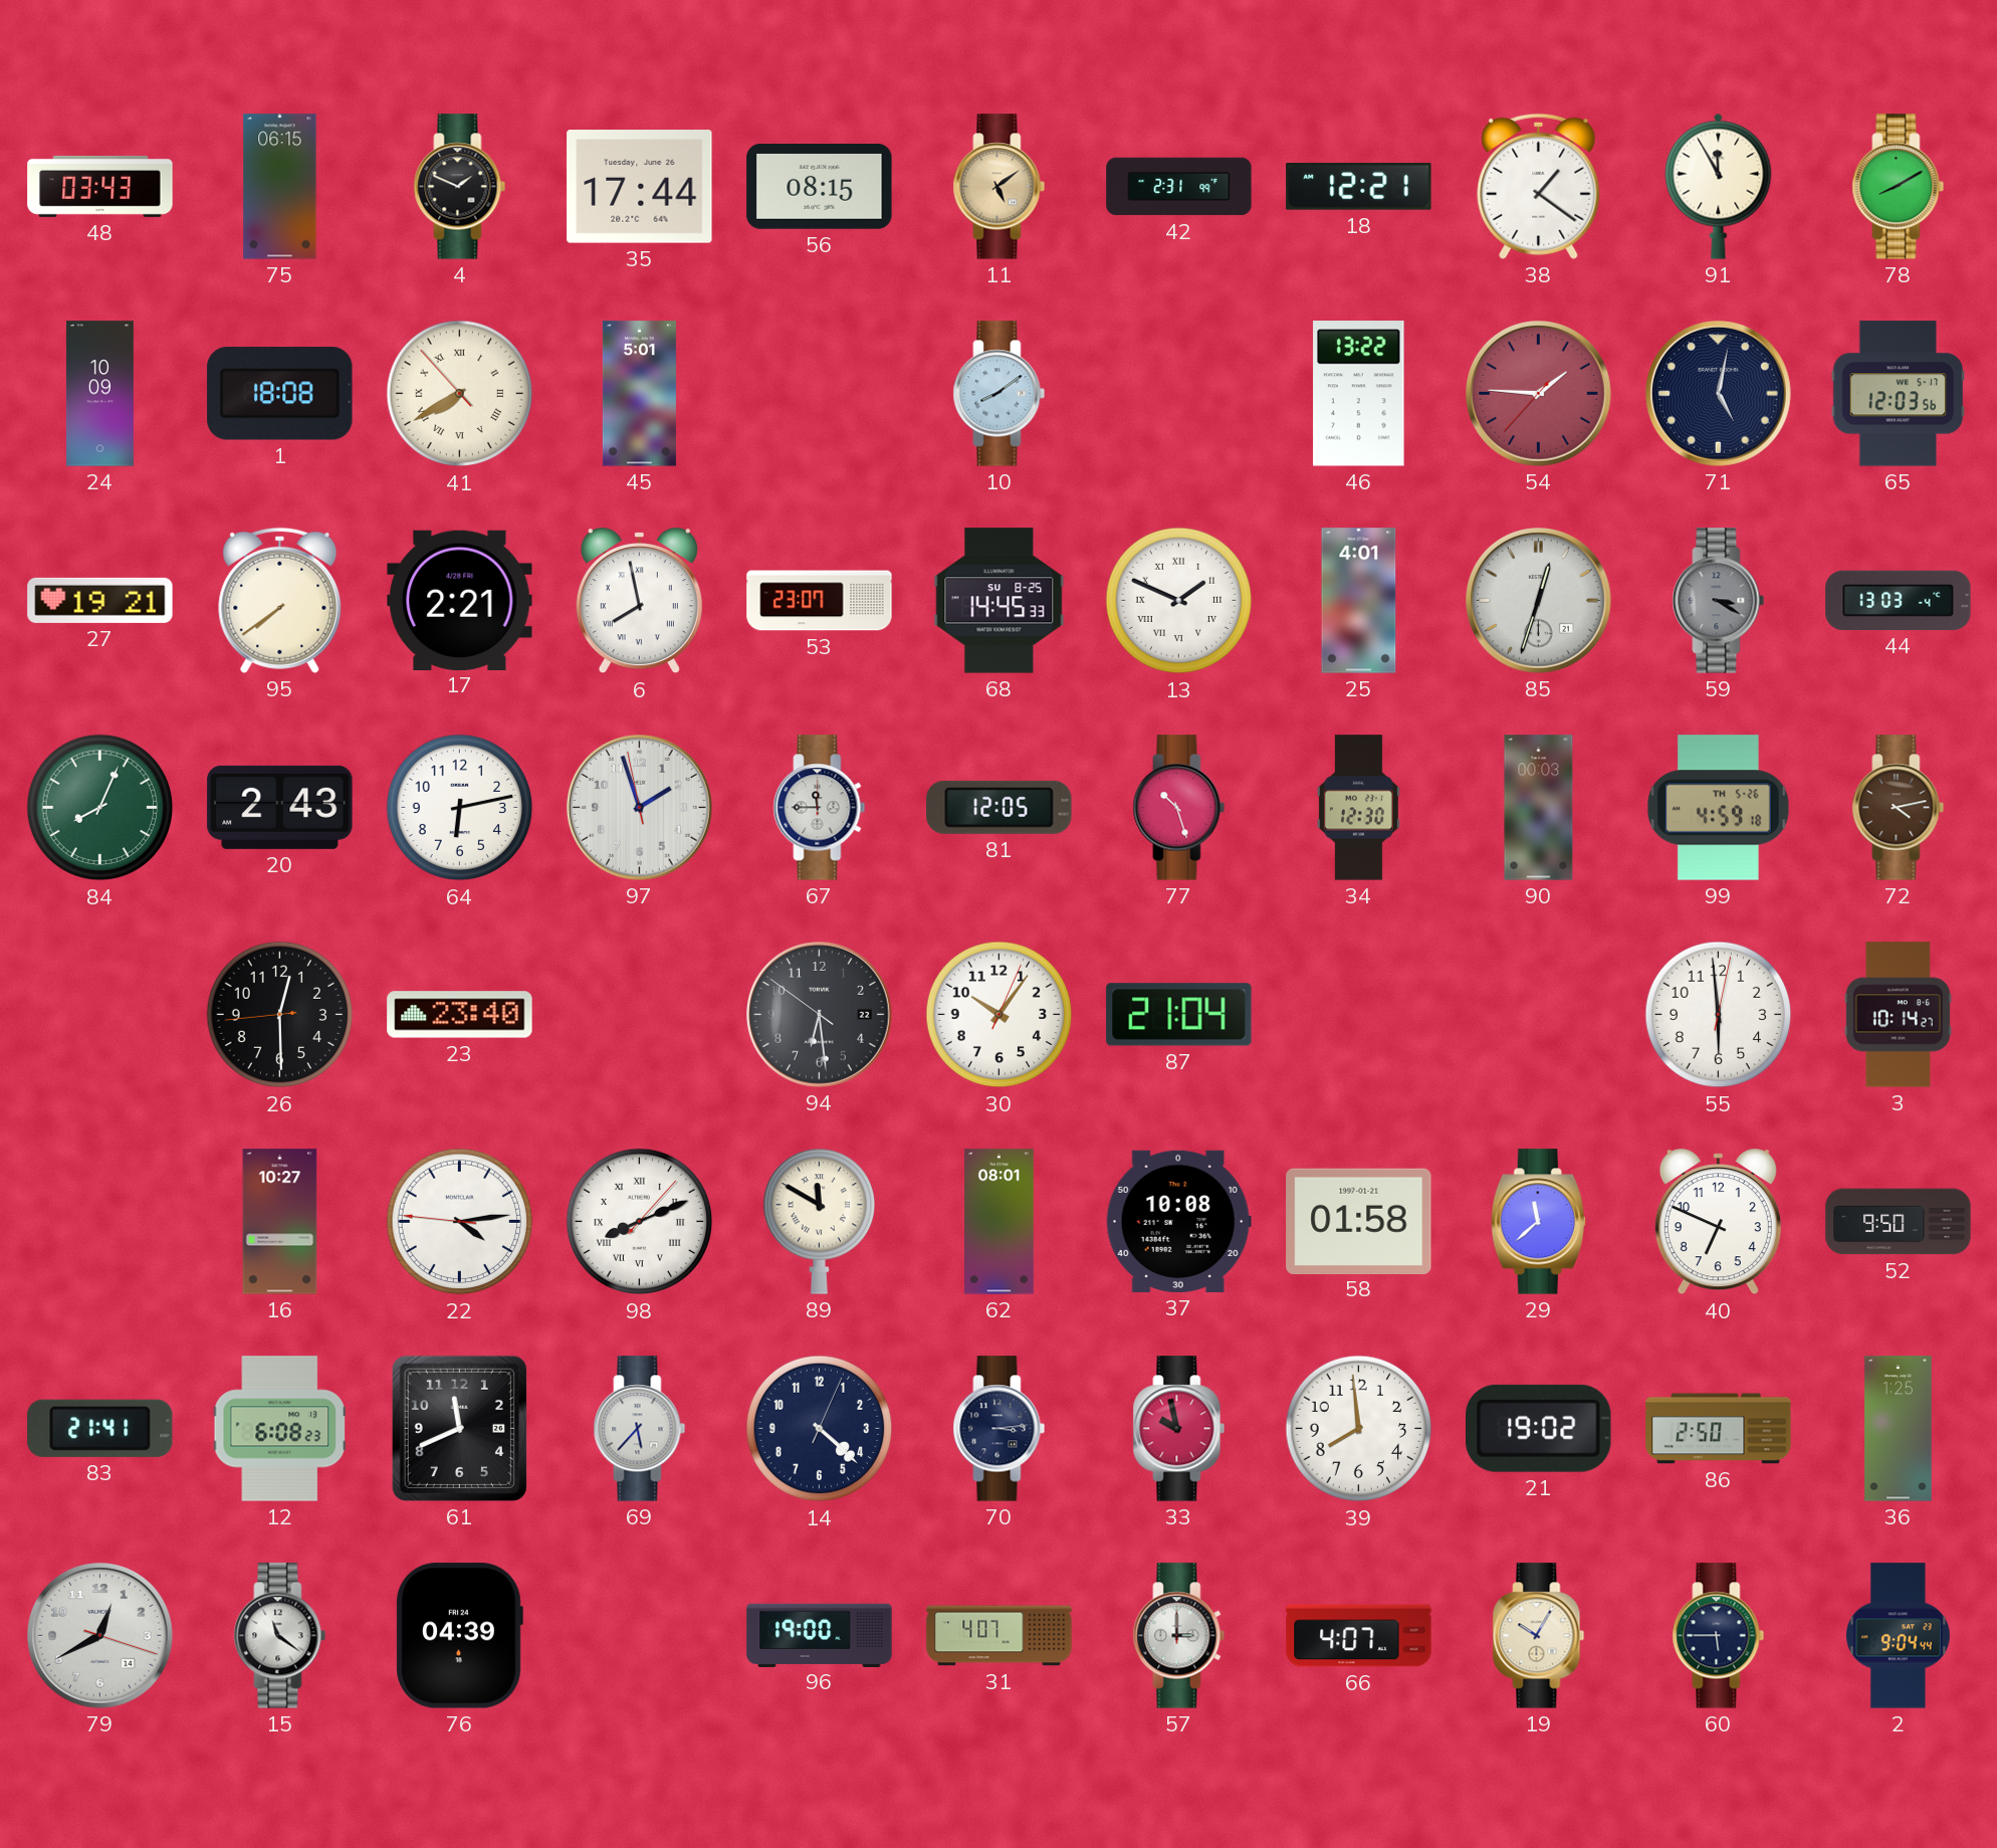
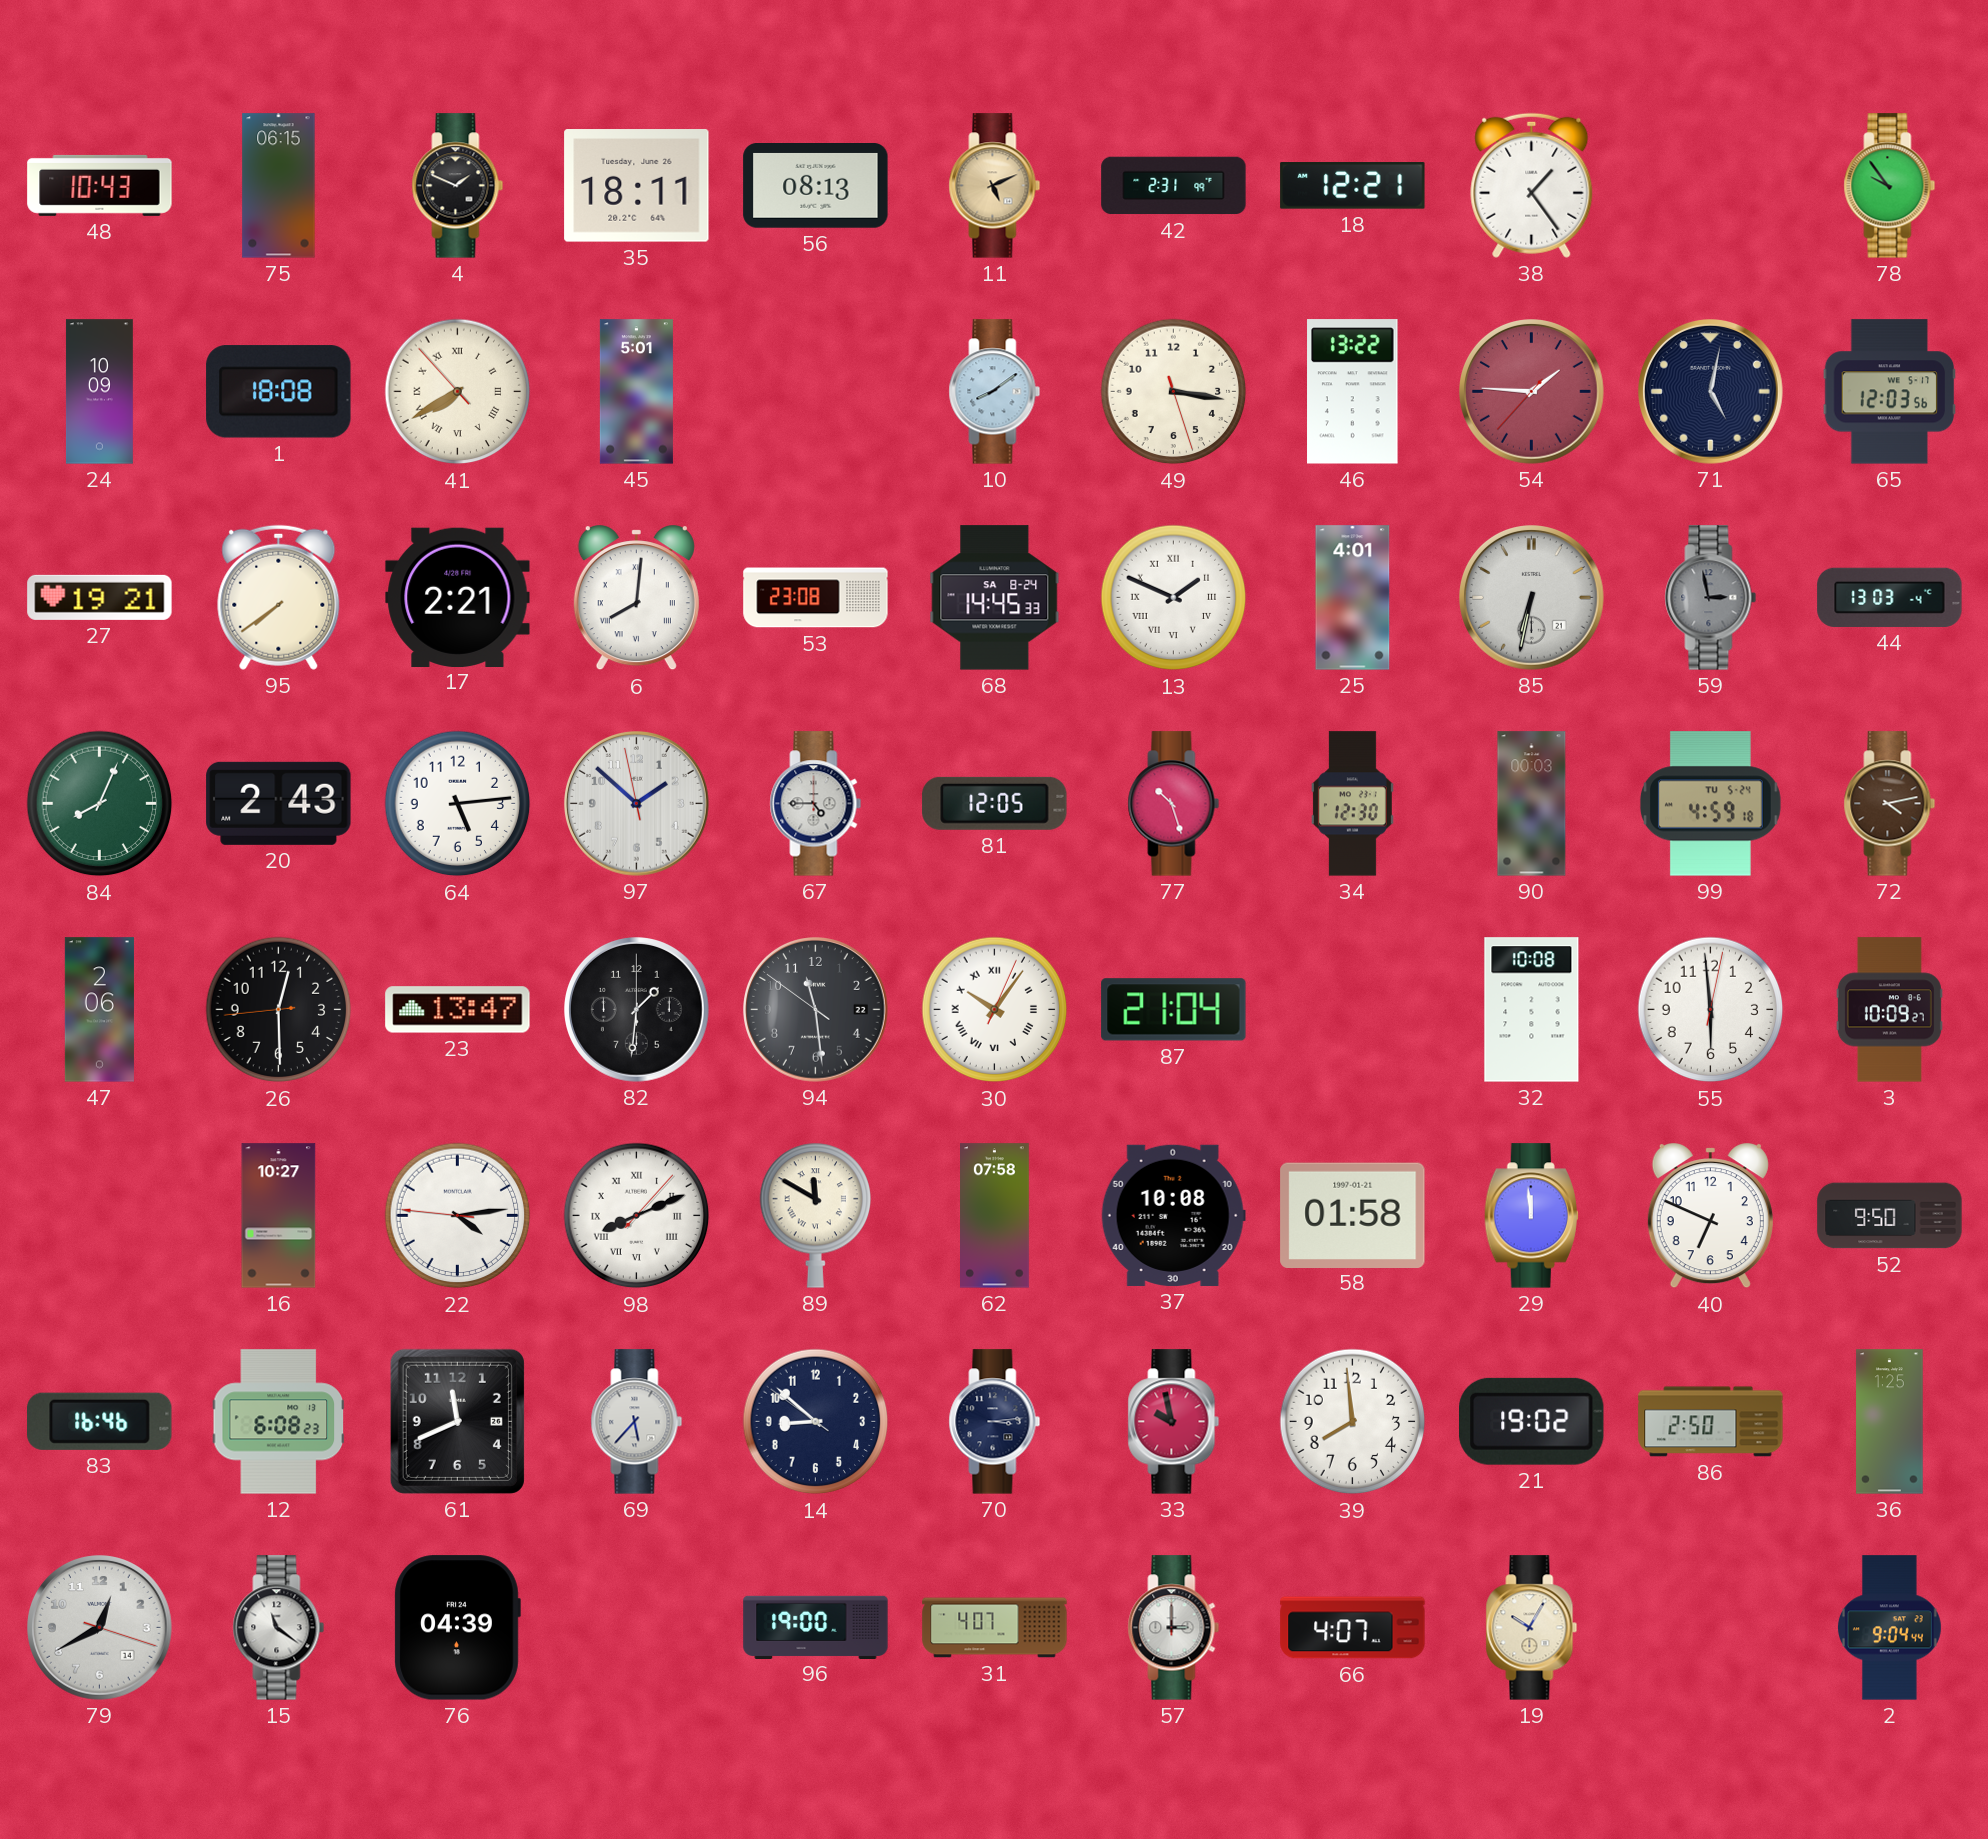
48: 03:43 -> 10:43 (100, 185)
35: 17:44 -> 18:11 (637, 186)
56: 08:15 -> 08:13 (816, 186)
11: 5:09 -> 5:11 (995, 186)
38: 1:21 -> 1:24 (1532, 185)
91: 11:55 -> none (1719, 186)
78: 8:10 -> 9:54 (1890, 186)
49: none -> 3:16 (1174, 392)
6: 7:58 -> 8:01 (636, 598)
53: 23:07 -> 23:08 (816, 598)
68 date: SU 8-25 -> SA 8-24 (995, 598)
85: 12:33 -> 6:32 (1532, 598)
59: 3:20 -> 2:58 (1711, 598)
64: 6:13 -> 5:14 (458, 804)
97: 1:56 -> 1:51 (637, 804)
67: 11:45 -> 4:45 (816, 804)
99 date: TH 5-26 -> TU 5-24 (1710, 804)
47: none -> 2:06 (99, 1010)
23: 23:40 -> 13:47 (458, 1010)
82: none -> 1:31 (637, 1010)
94: 6:28 -> 11:28 (816, 1010)
30 numerals: Arabic -> Roman (995, 1010)
32: none -> 10:08 (1532, 1010)
3: 10:14 -> 10:09 (1889, 1010)
62: 08:01 -> 07:58 (995, 1216)
29: 11:38 -> 11:59 (1531, 1216)
83: 21:41 -> 16:46 (100, 1421)
14: 4:22 -> 8:51 (816, 1422)
60: 5:45 -> none (1719, 1636)
